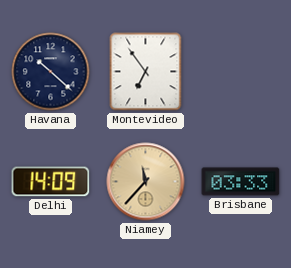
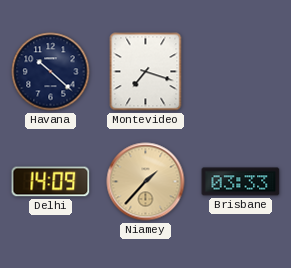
Montevideo: 6:54 -> 7:18 (146, 72)
Niamey: 11:37 -> 1:37 (146, 182)
